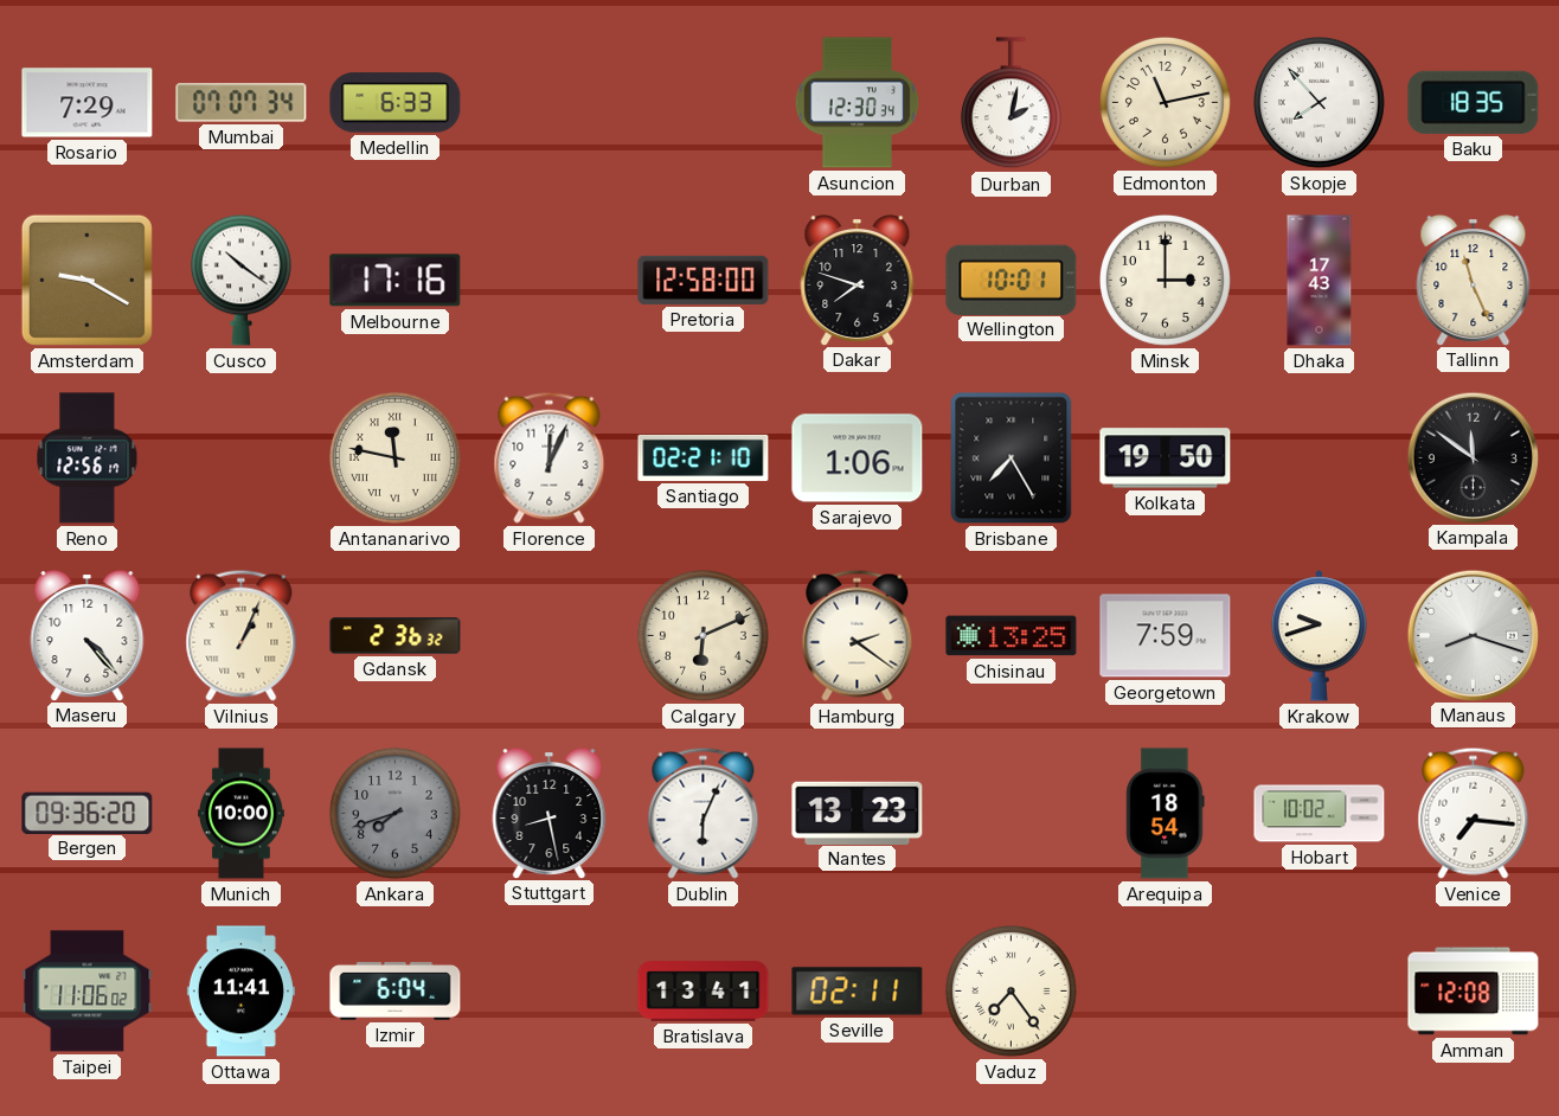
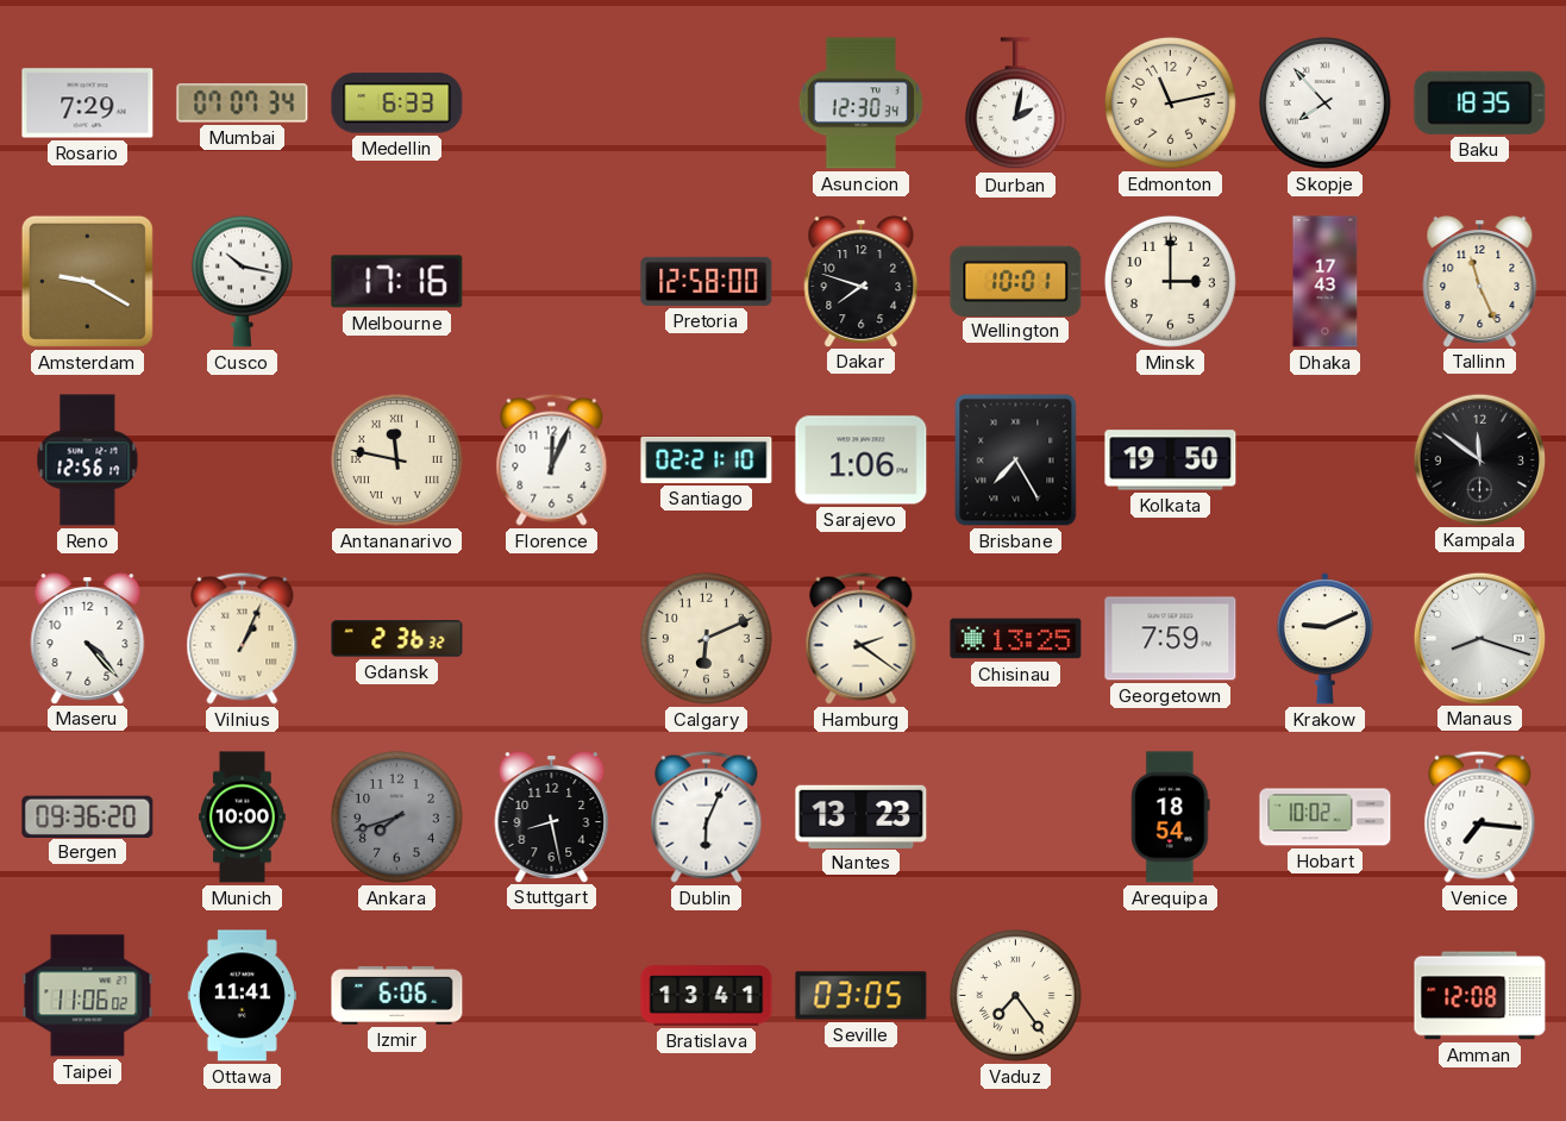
Cusco: 10:21 -> 10:17 (242, 281)
Krakow: 9:42 -> 9:11 (1324, 639)
Izmir: 6:04 -> 6:06 (397, 995)
Seville: 02:11 -> 03:05 (862, 996)
